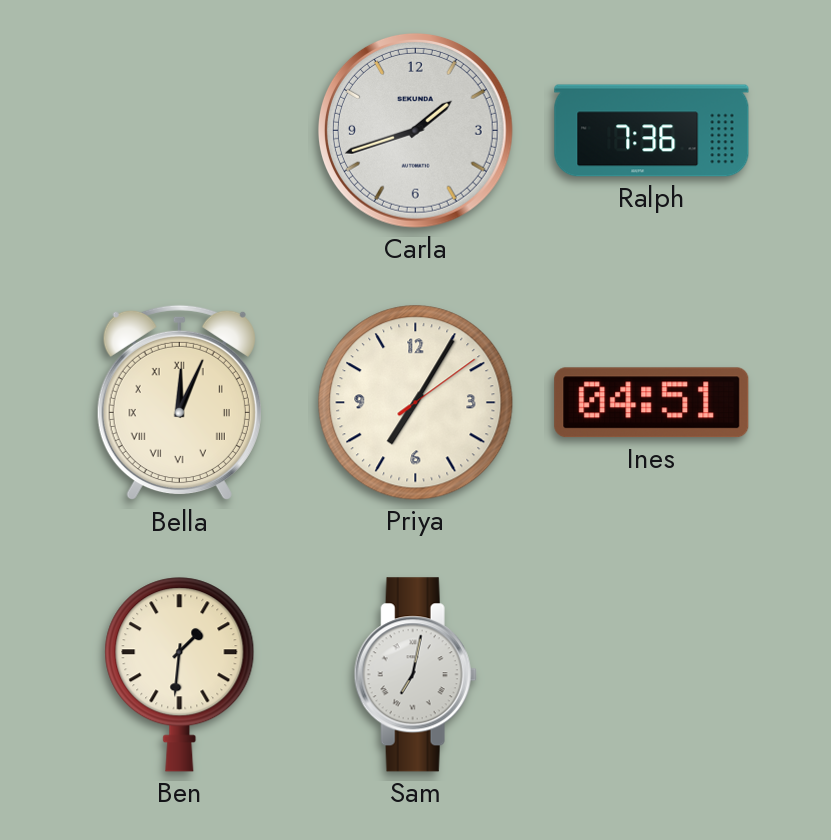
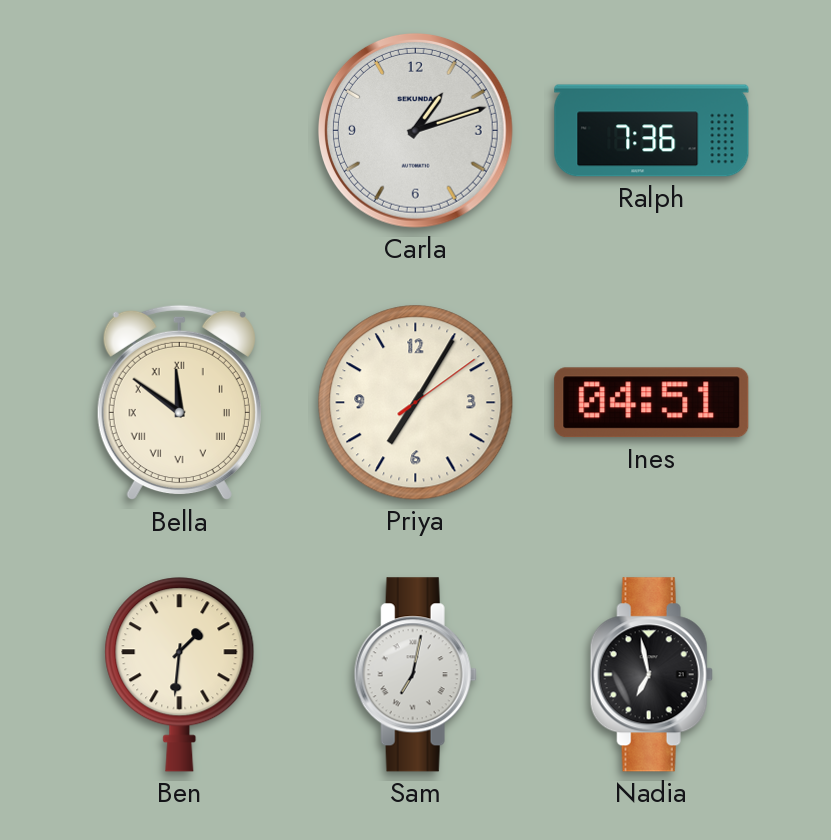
Carla: 1:42 -> 1:12 (415, 130)
Bella: 12:04 -> 11:51 (179, 403)
Nadia: none -> 6:58 (651, 675)
